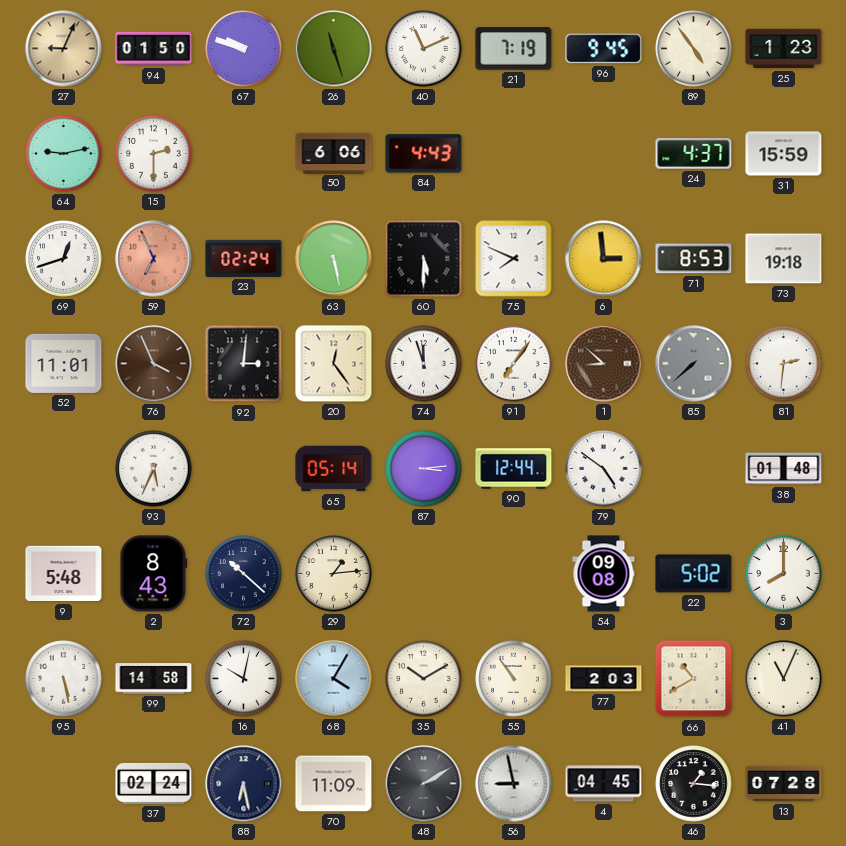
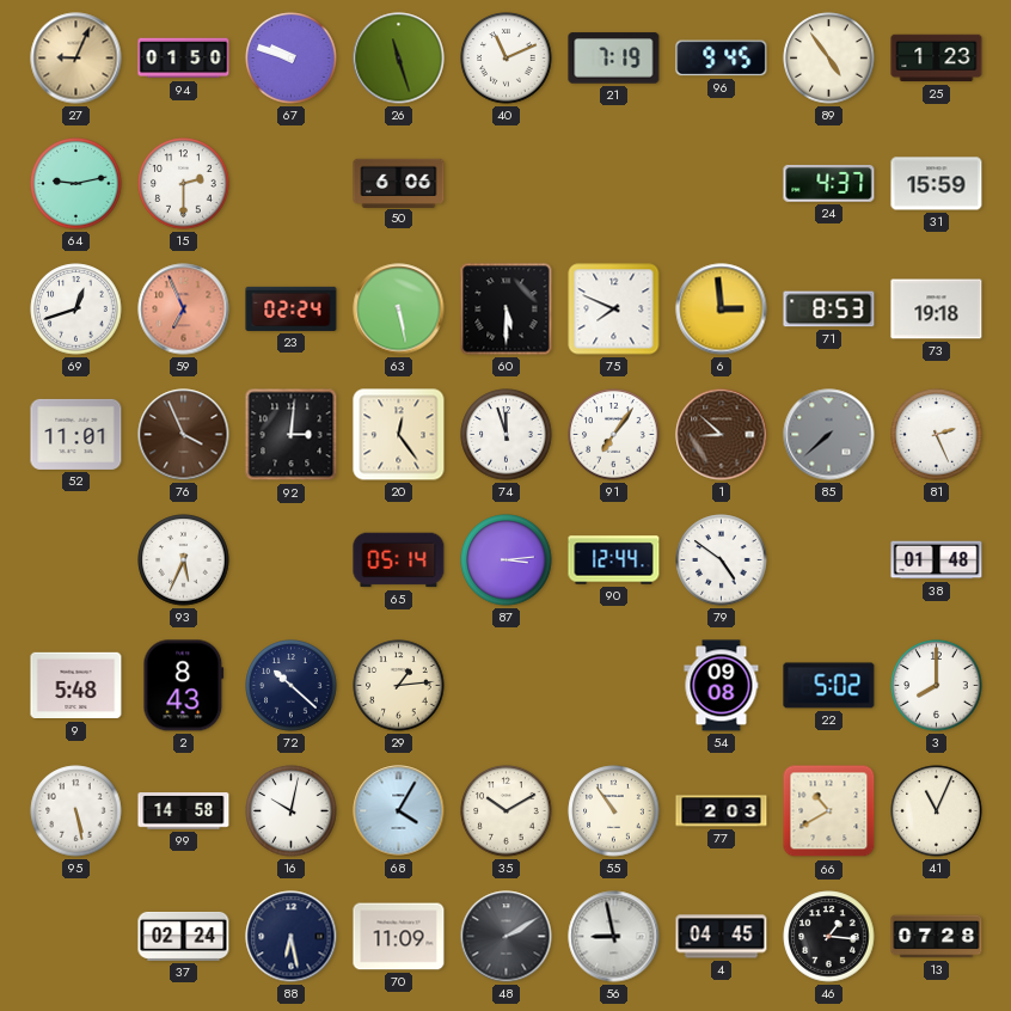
84: 4:43 -> none (424, 154)
81: 2:31 -> 2:26 (937, 435)
